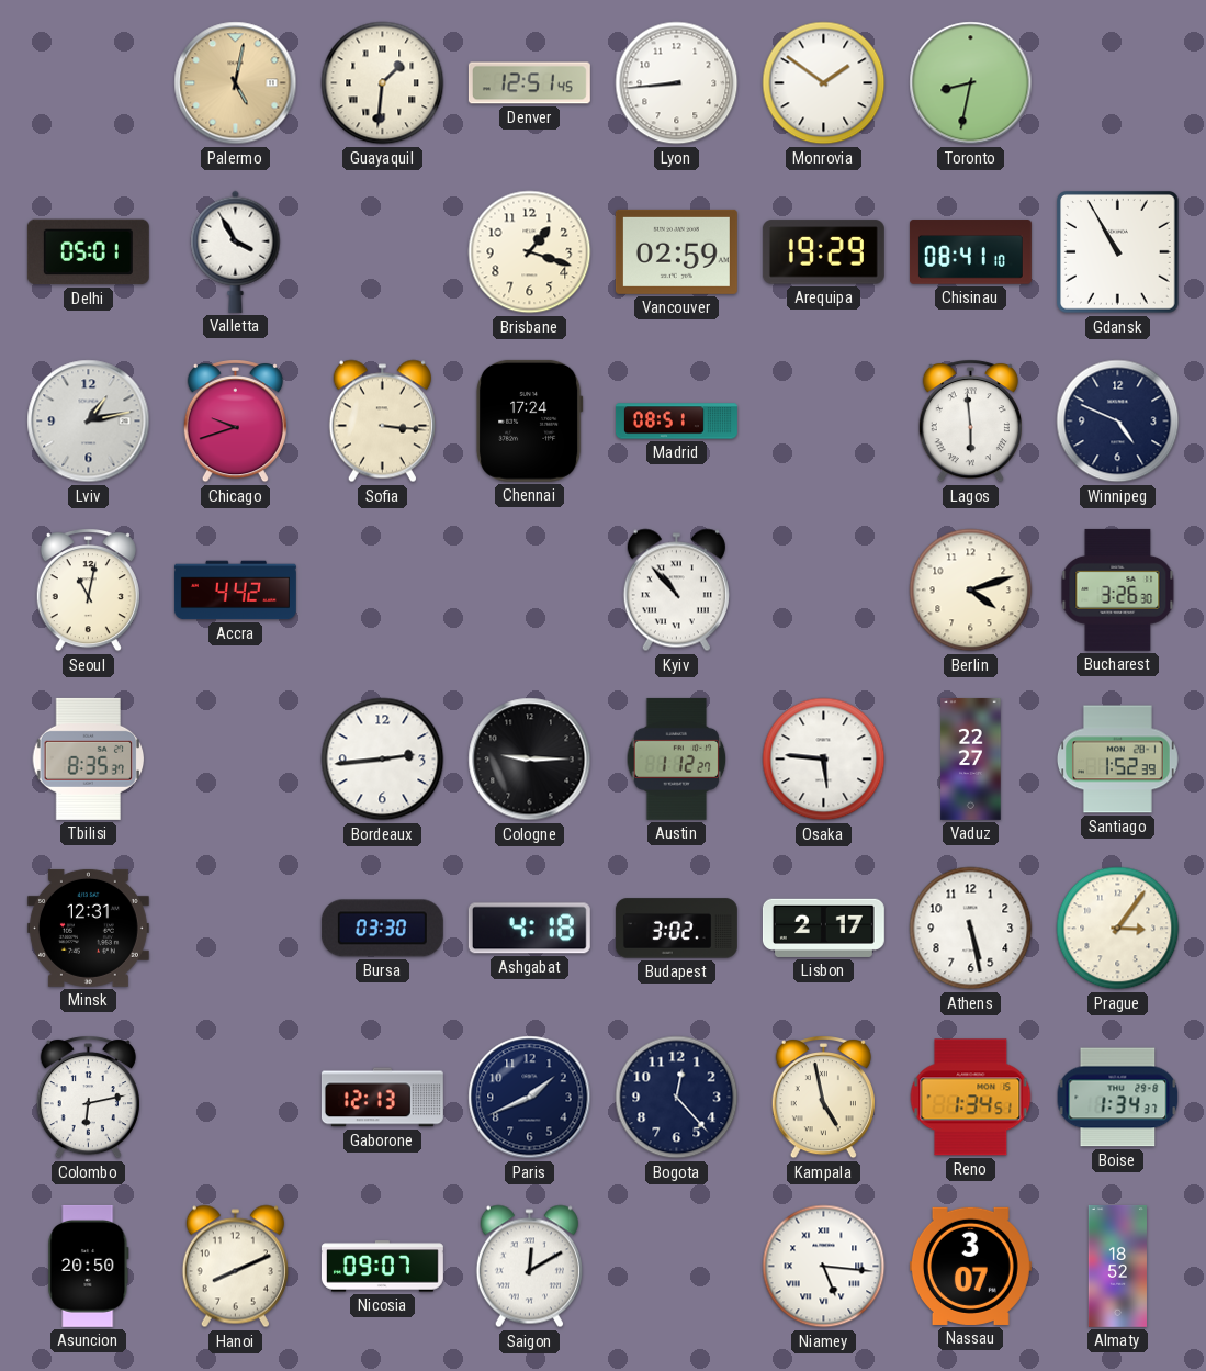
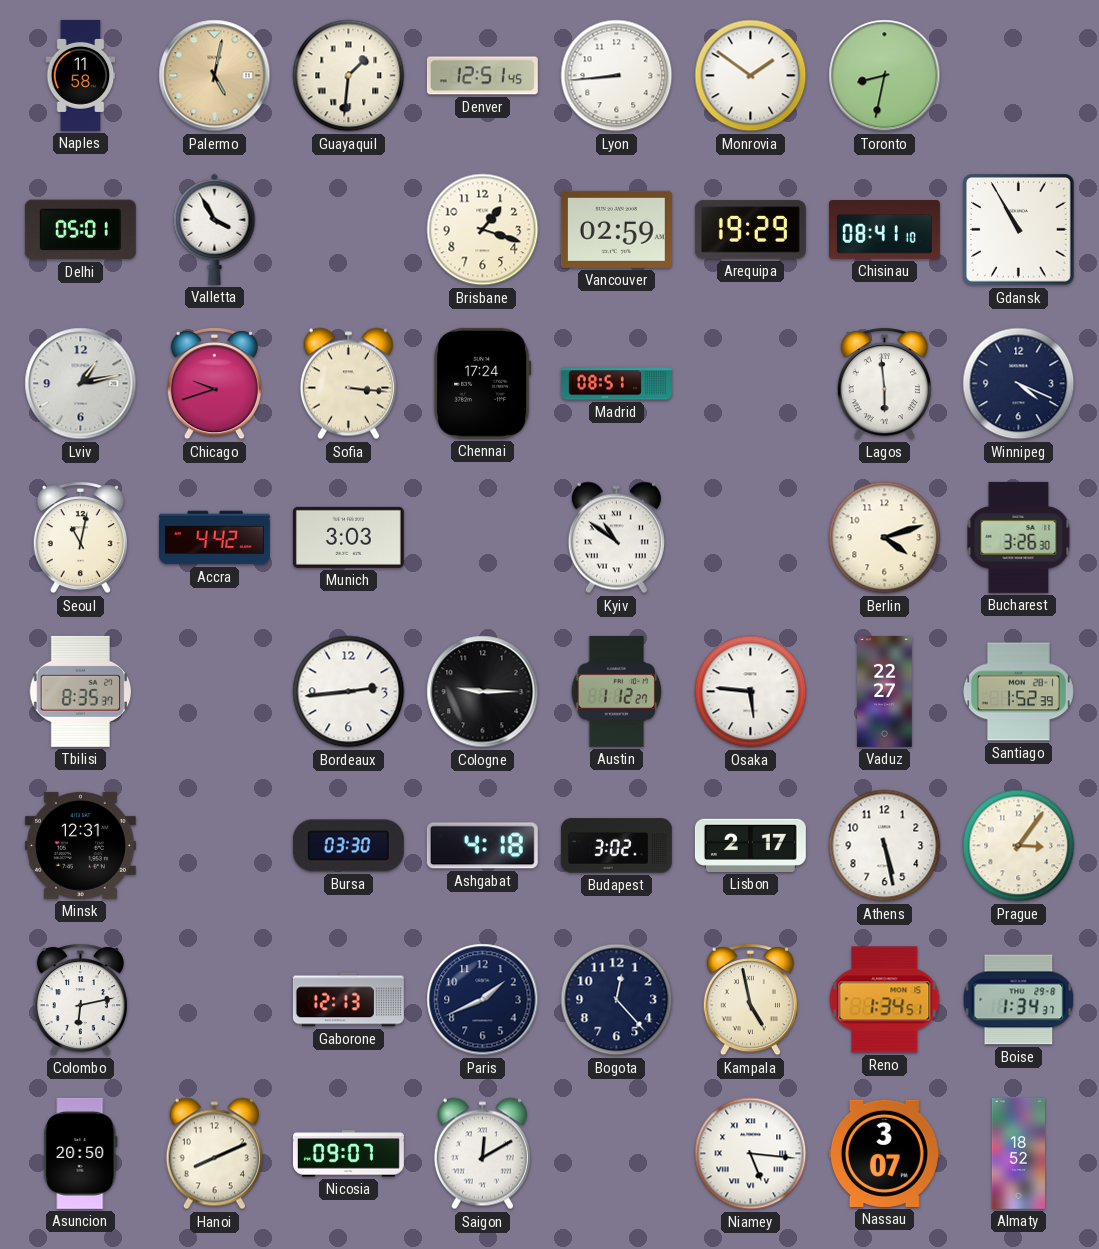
Naples: none -> 11:58 (81, 75)
Winnipeg: 4:49 -> 4:19 (1019, 384)
Munich: none -> 3:03 (348, 537)
Kyiv: 10:53 -> 10:51 (616, 538)
